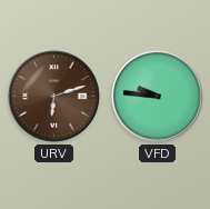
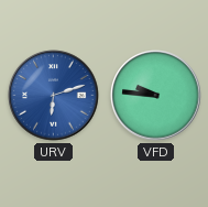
URV dial: brown -> blue (54, 96)
